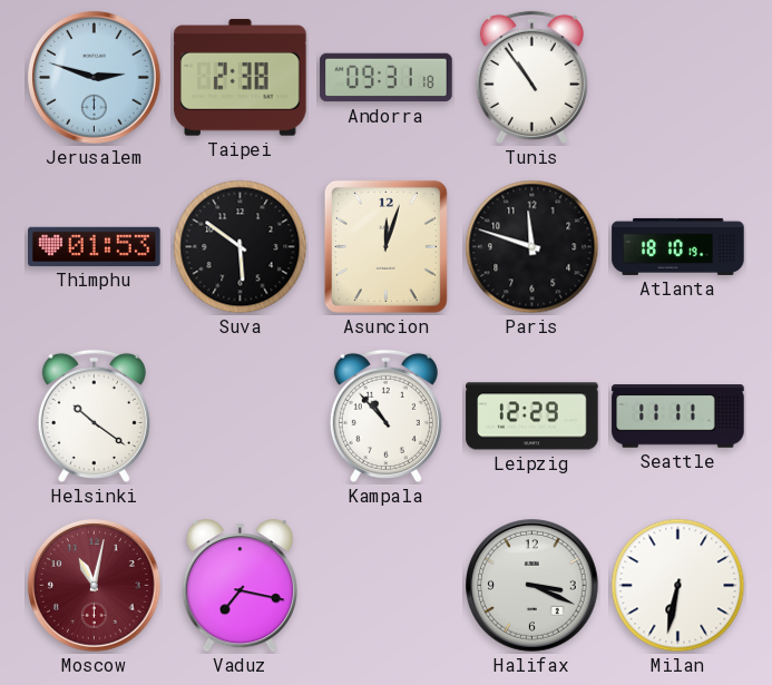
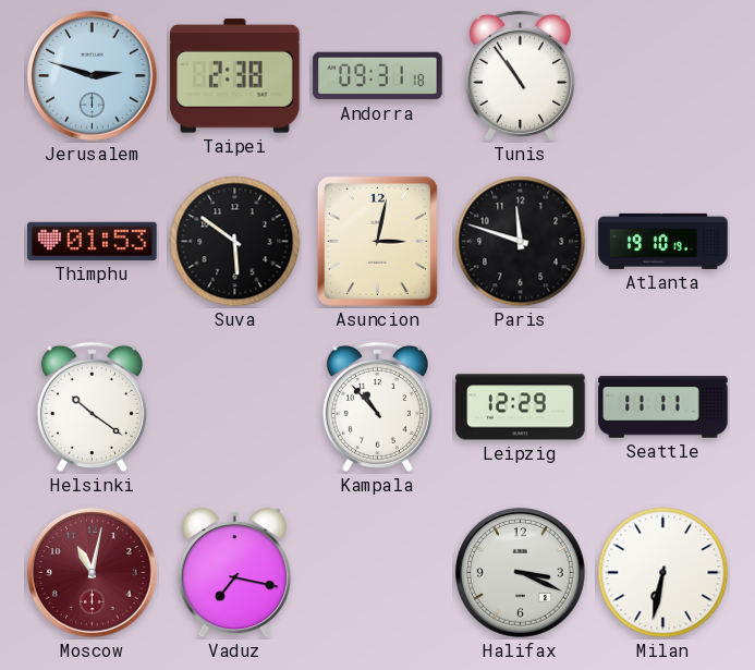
Asuncion: 12:03 -> 3:02 (377, 241)
Atlanta: 18:10 -> 19:10 (663, 241)
